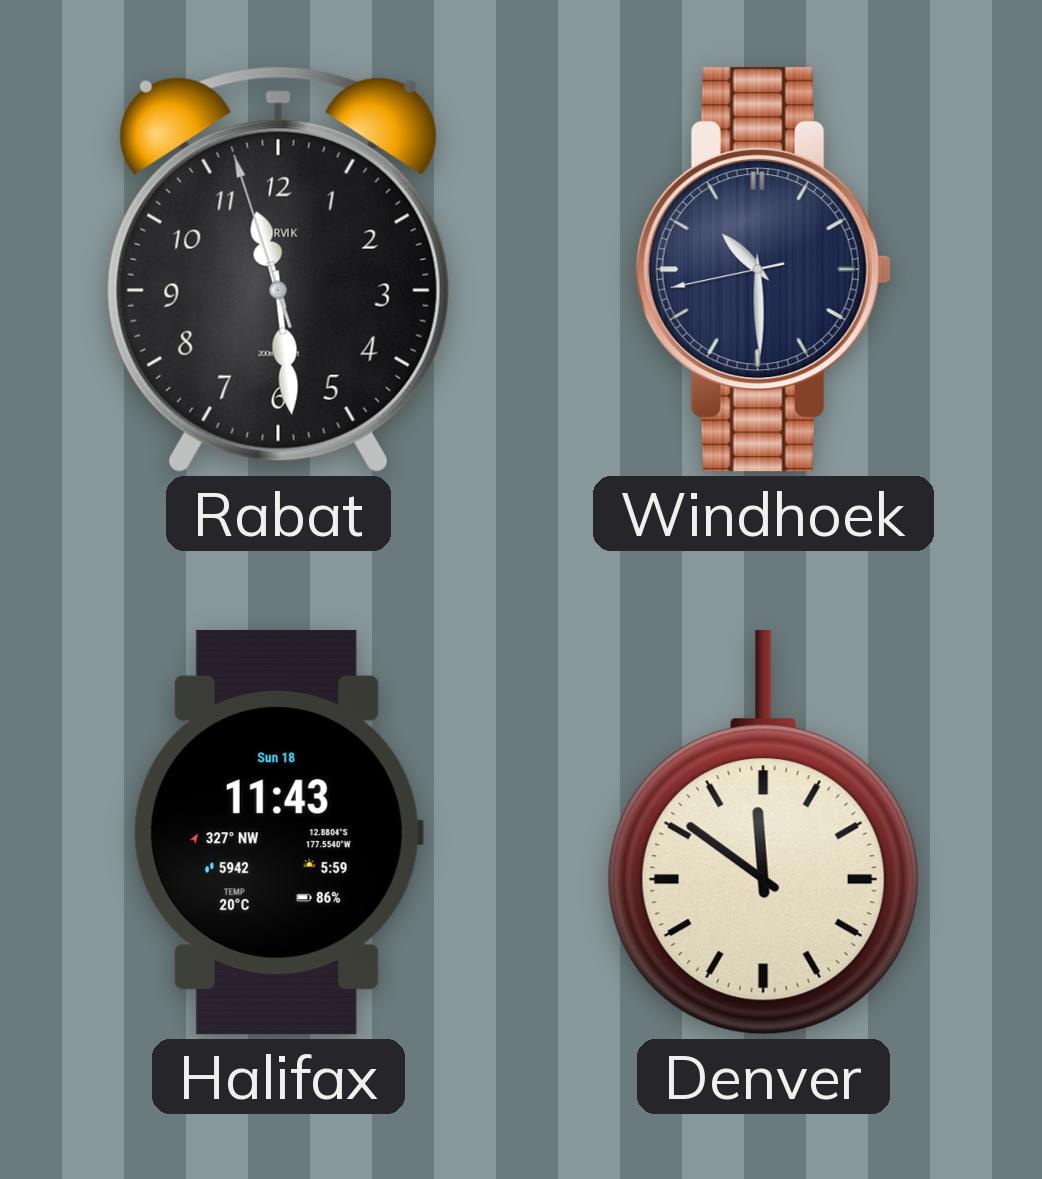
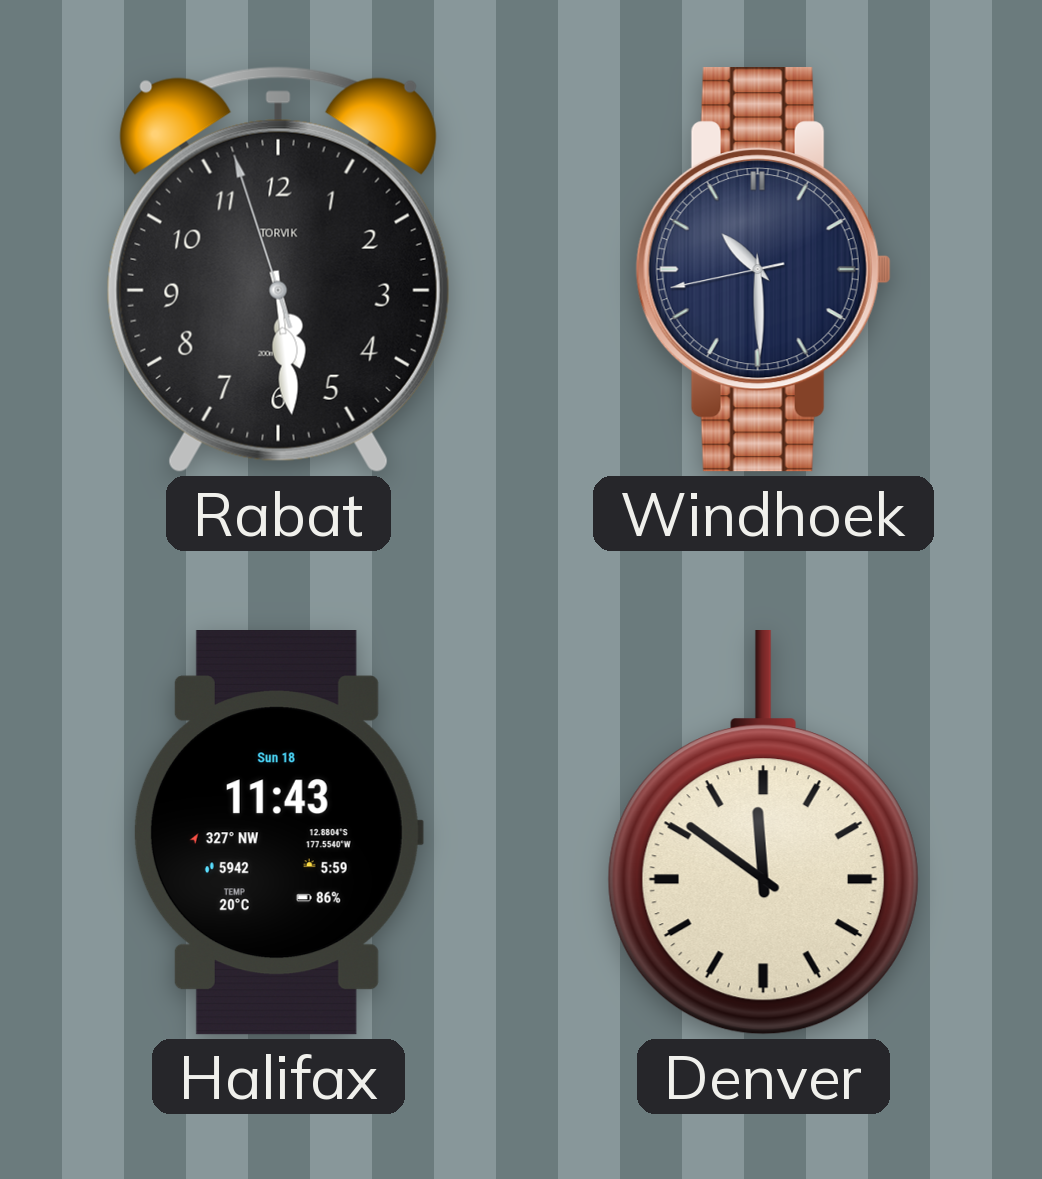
Rabat: 11:28 -> 5:28 (278, 269)
